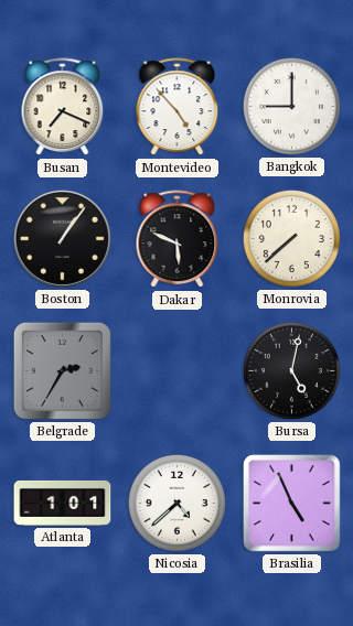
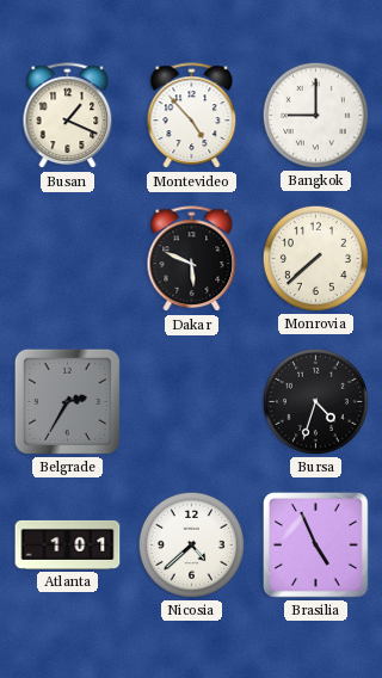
Busan: 7:19 -> 1:19 (68, 116)
Boston: 1:06 -> none (62, 238)
Bursa: 5:02 -> 4:33 (315, 401)
